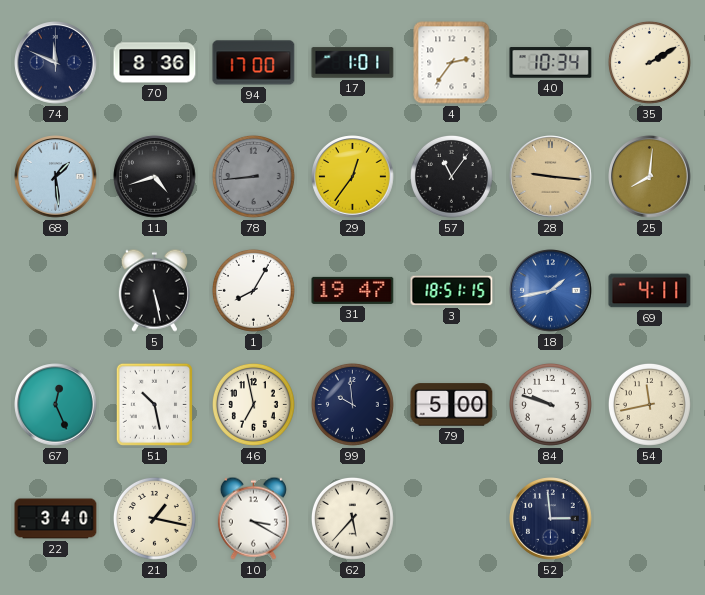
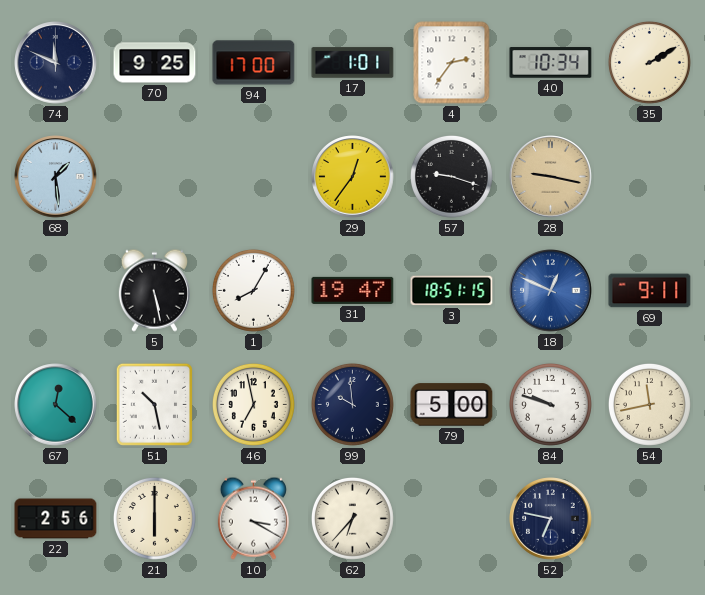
70: 8:36 -> 9:25 (155, 63)
11: 4:42 -> none (155, 177)
78: 8:44 -> none (253, 176)
57: 11:06 -> 9:18 (451, 176)
28: 9:16 -> 9:17 (551, 177)
25: 8:01 -> none (650, 177)
18: 1:43 -> 12:49 (551, 291)
69: 4:11 -> 9:11 (650, 291)
67: 12:26 -> 12:22 (56, 405)
22: 3:40 -> 2:56 (56, 519)
21: 1:17 -> 6:00 (154, 518)
62: 5:37 -> 6:37 (352, 518)
52: 2:59 -> 6:47 (551, 519)
